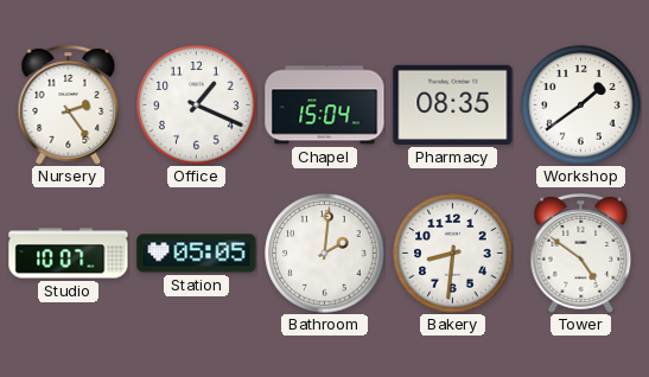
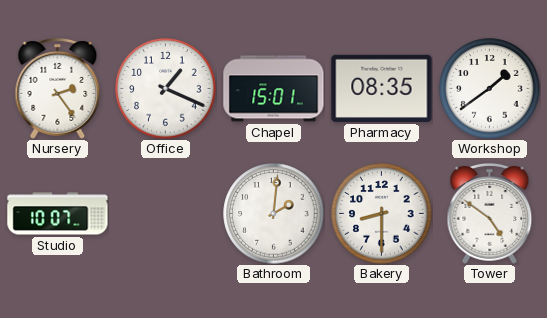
Chapel: 15:04 -> 15:01 (274, 89)
Station: 05:05 -> none (197, 254)
Bakery: 8:31 -> 8:30 (382, 214)
